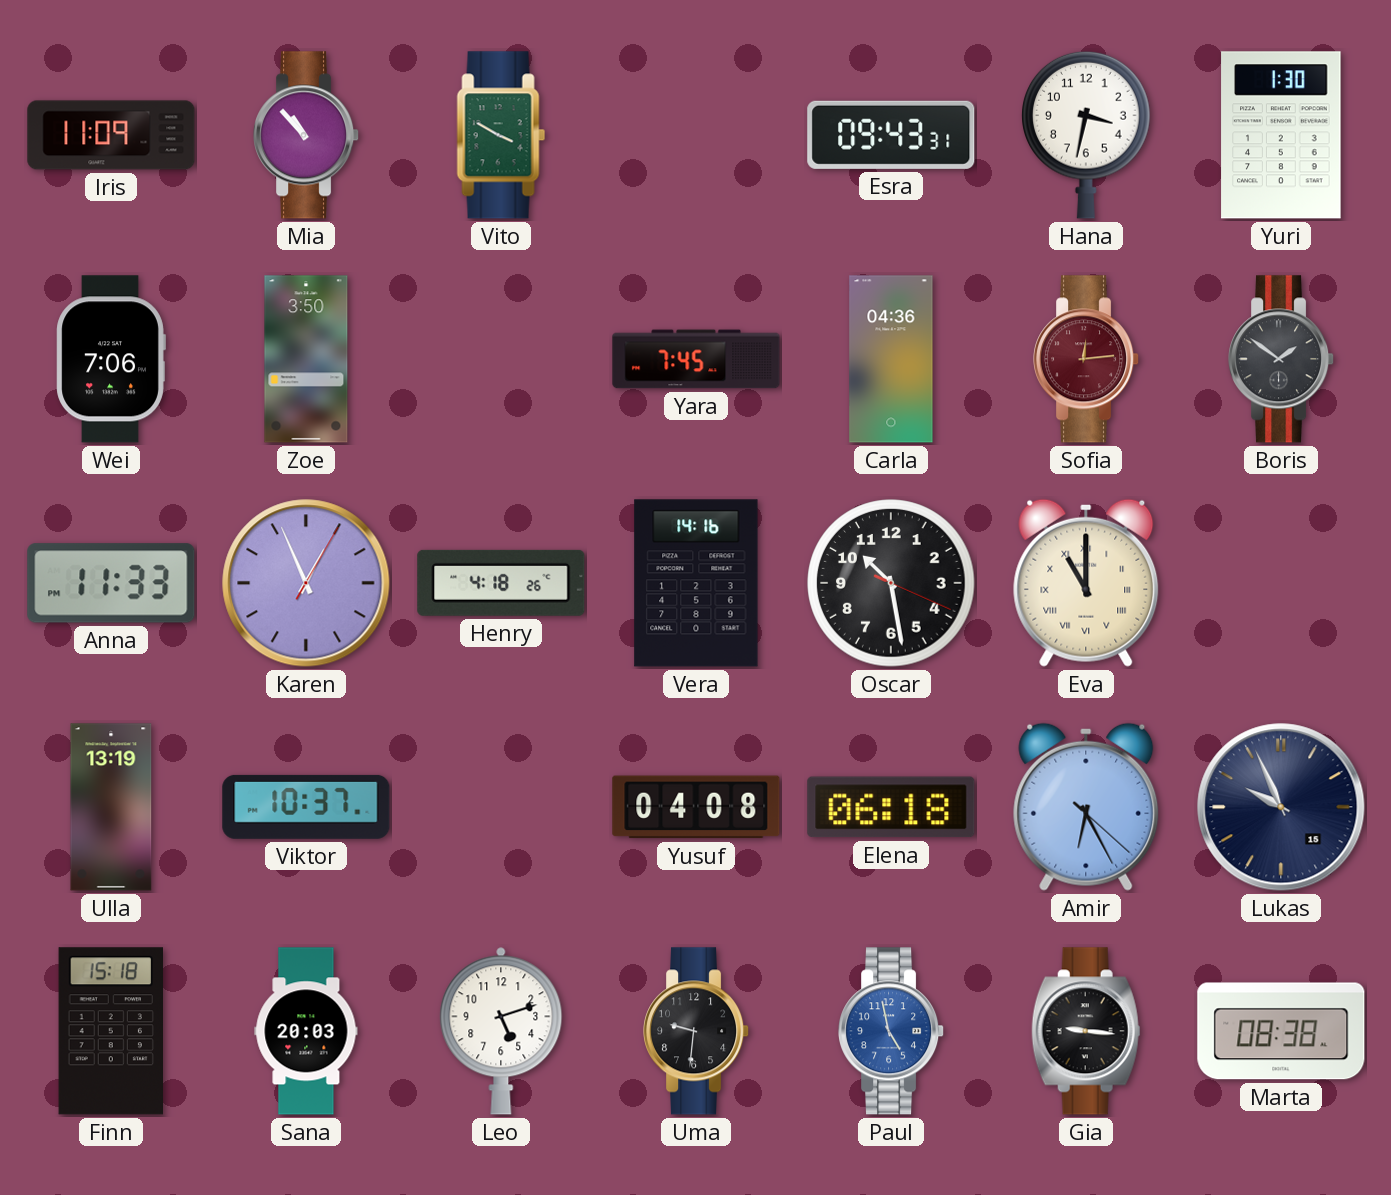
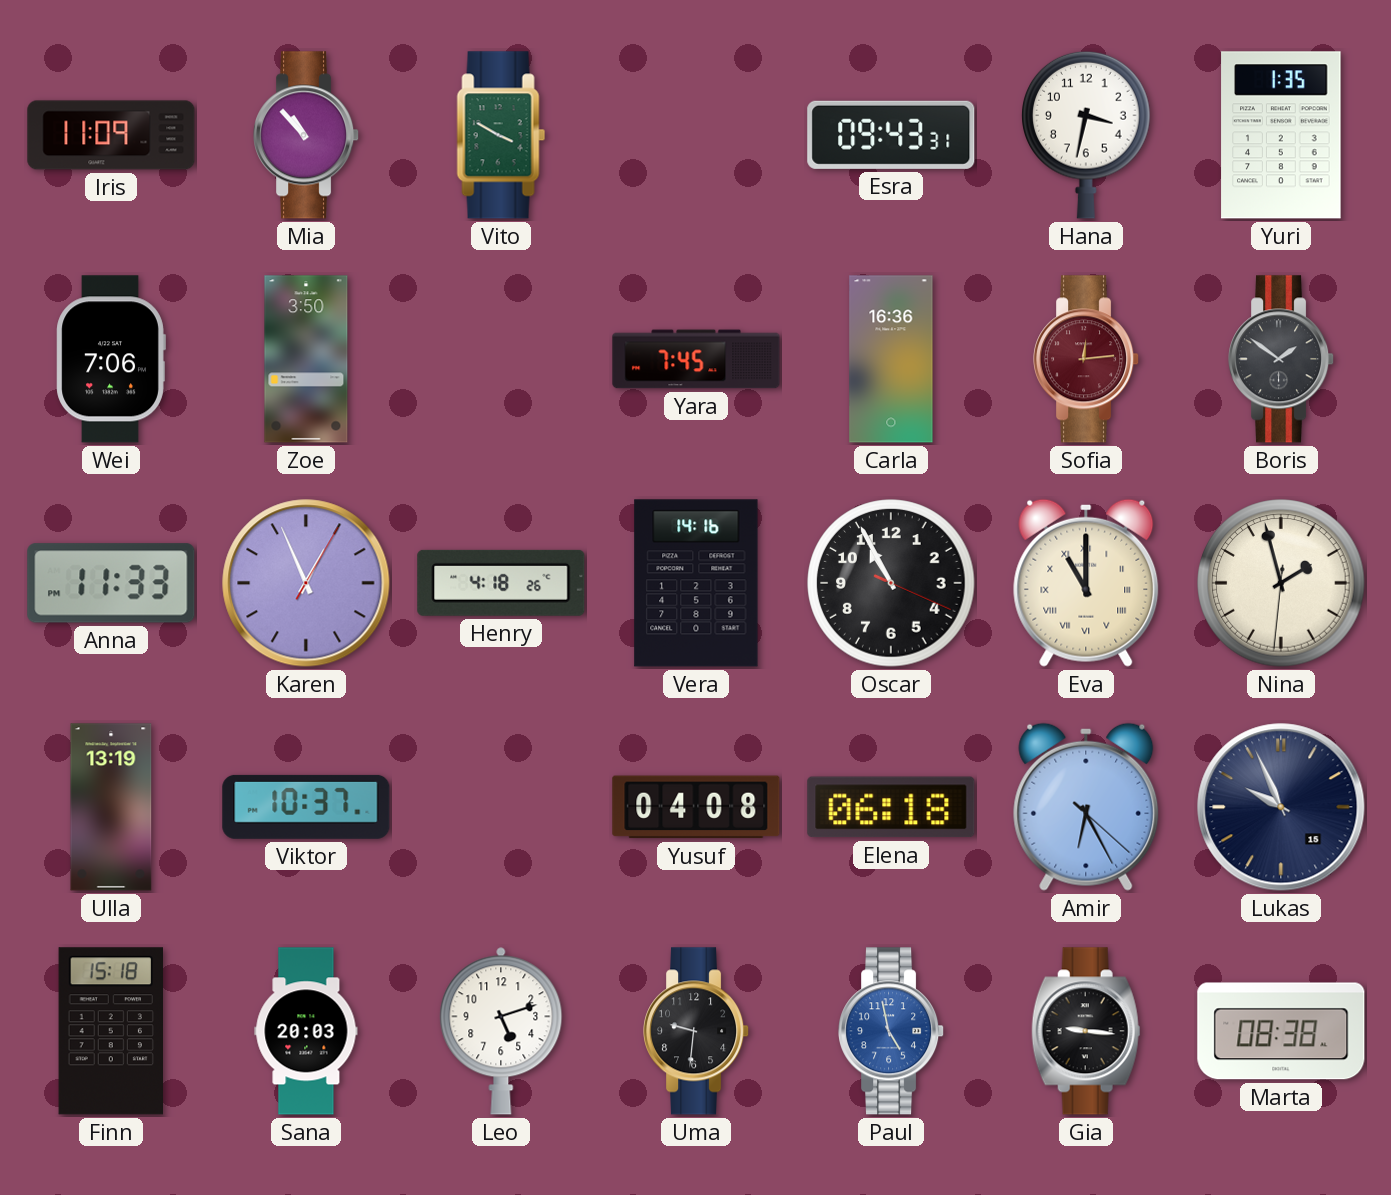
Yuri: 1:30 -> 1:35 (1281, 135)
Carla: 04:36 -> 16:36 (891, 359)
Oscar: 10:28 -> 10:55 (891, 583)
Nina: none -> 1:57 (1281, 583)
